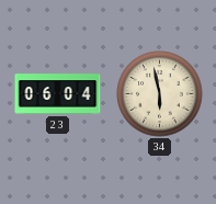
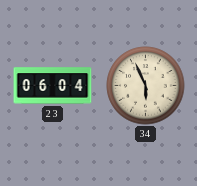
34: 5:58 -> 5:56 (146, 86)
